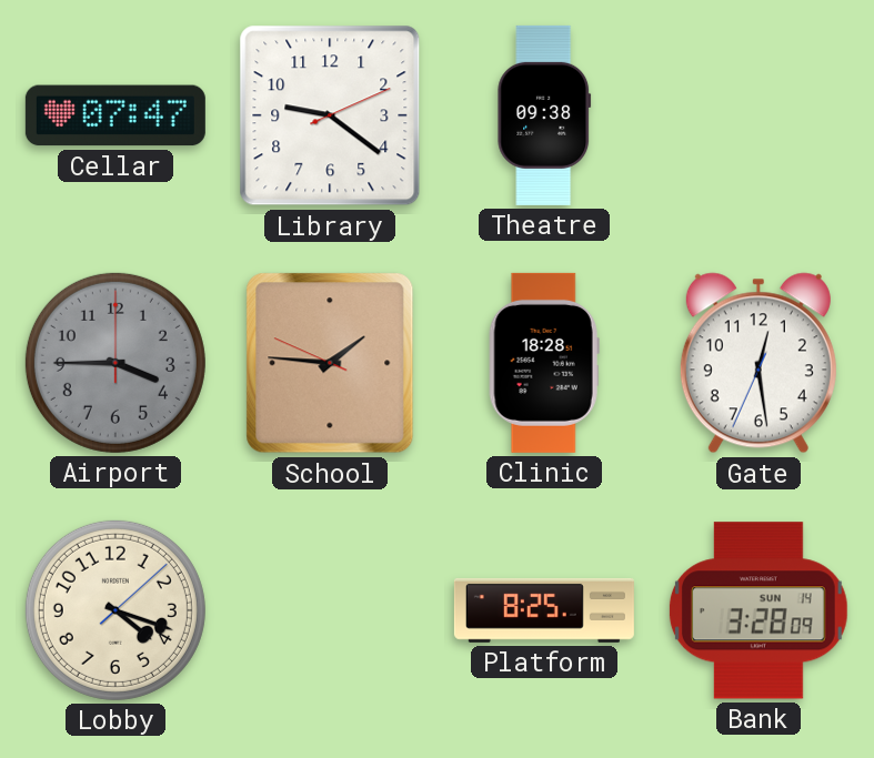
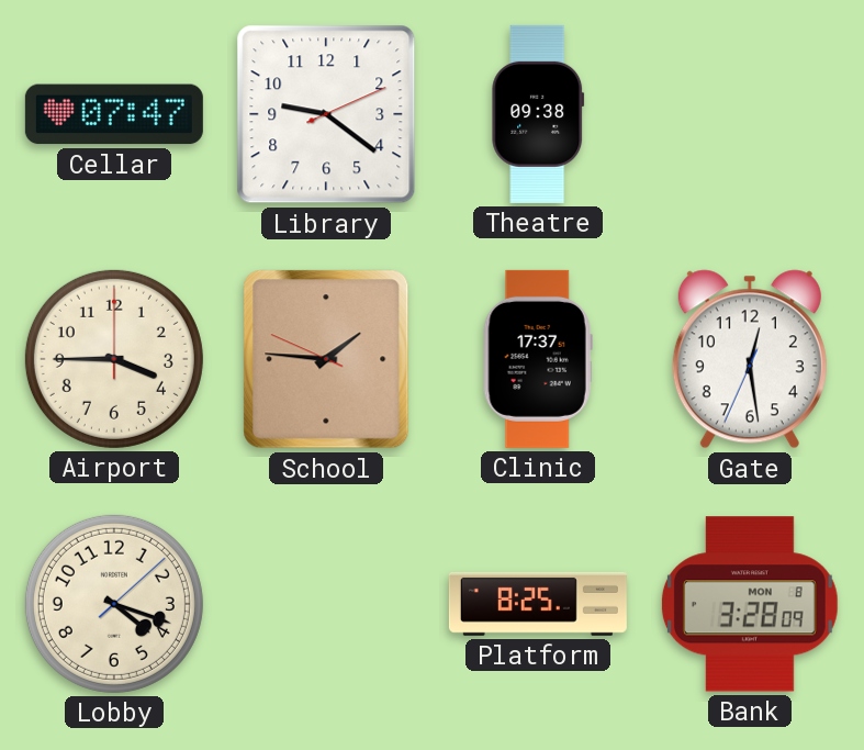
Airport dial: grey -> cream (114, 359)
Clinic: 18:28 -> 17:37 (538, 359)
Bank date: SUN 14 -> MON 8 (750, 604)
